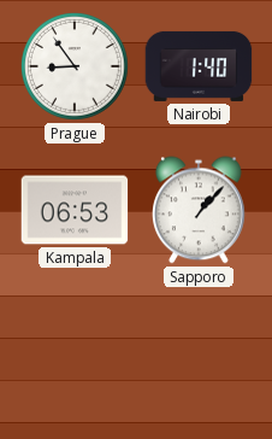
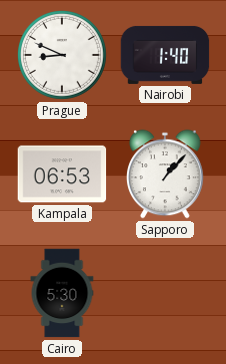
Prague: 8:54 -> 8:49 (63, 56)
Cairo: none -> 5:30 (62, 293)
